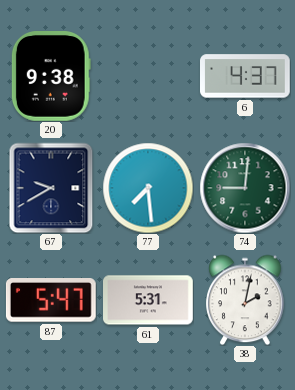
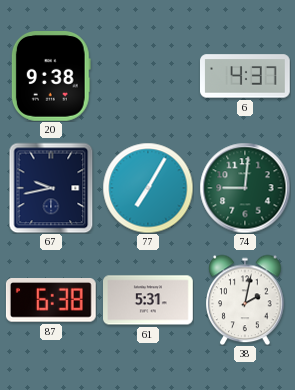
67: 9:40 -> 9:43 (51, 188)
77: 7:29 -> 7:05 (148, 188)
87: 5:47 -> 6:38 (51, 300)
